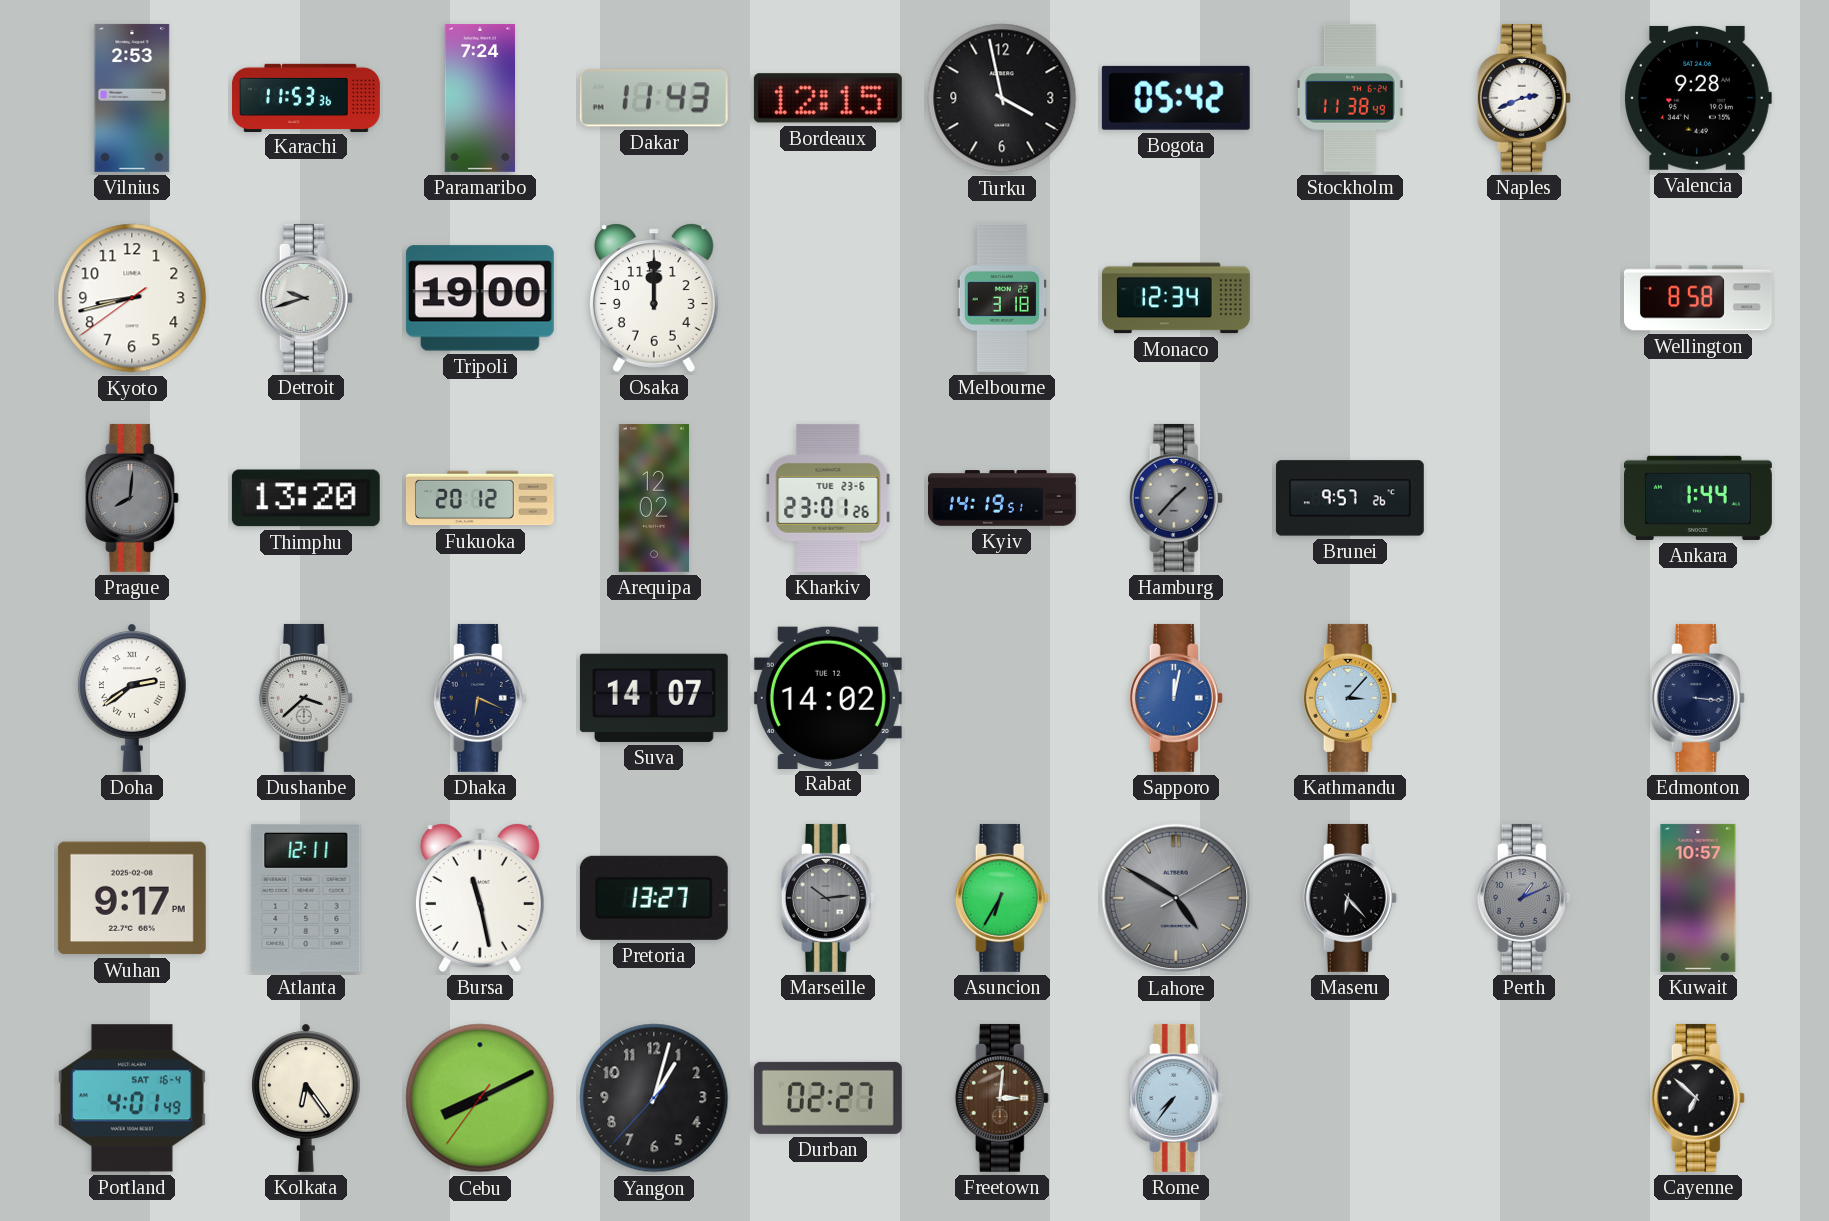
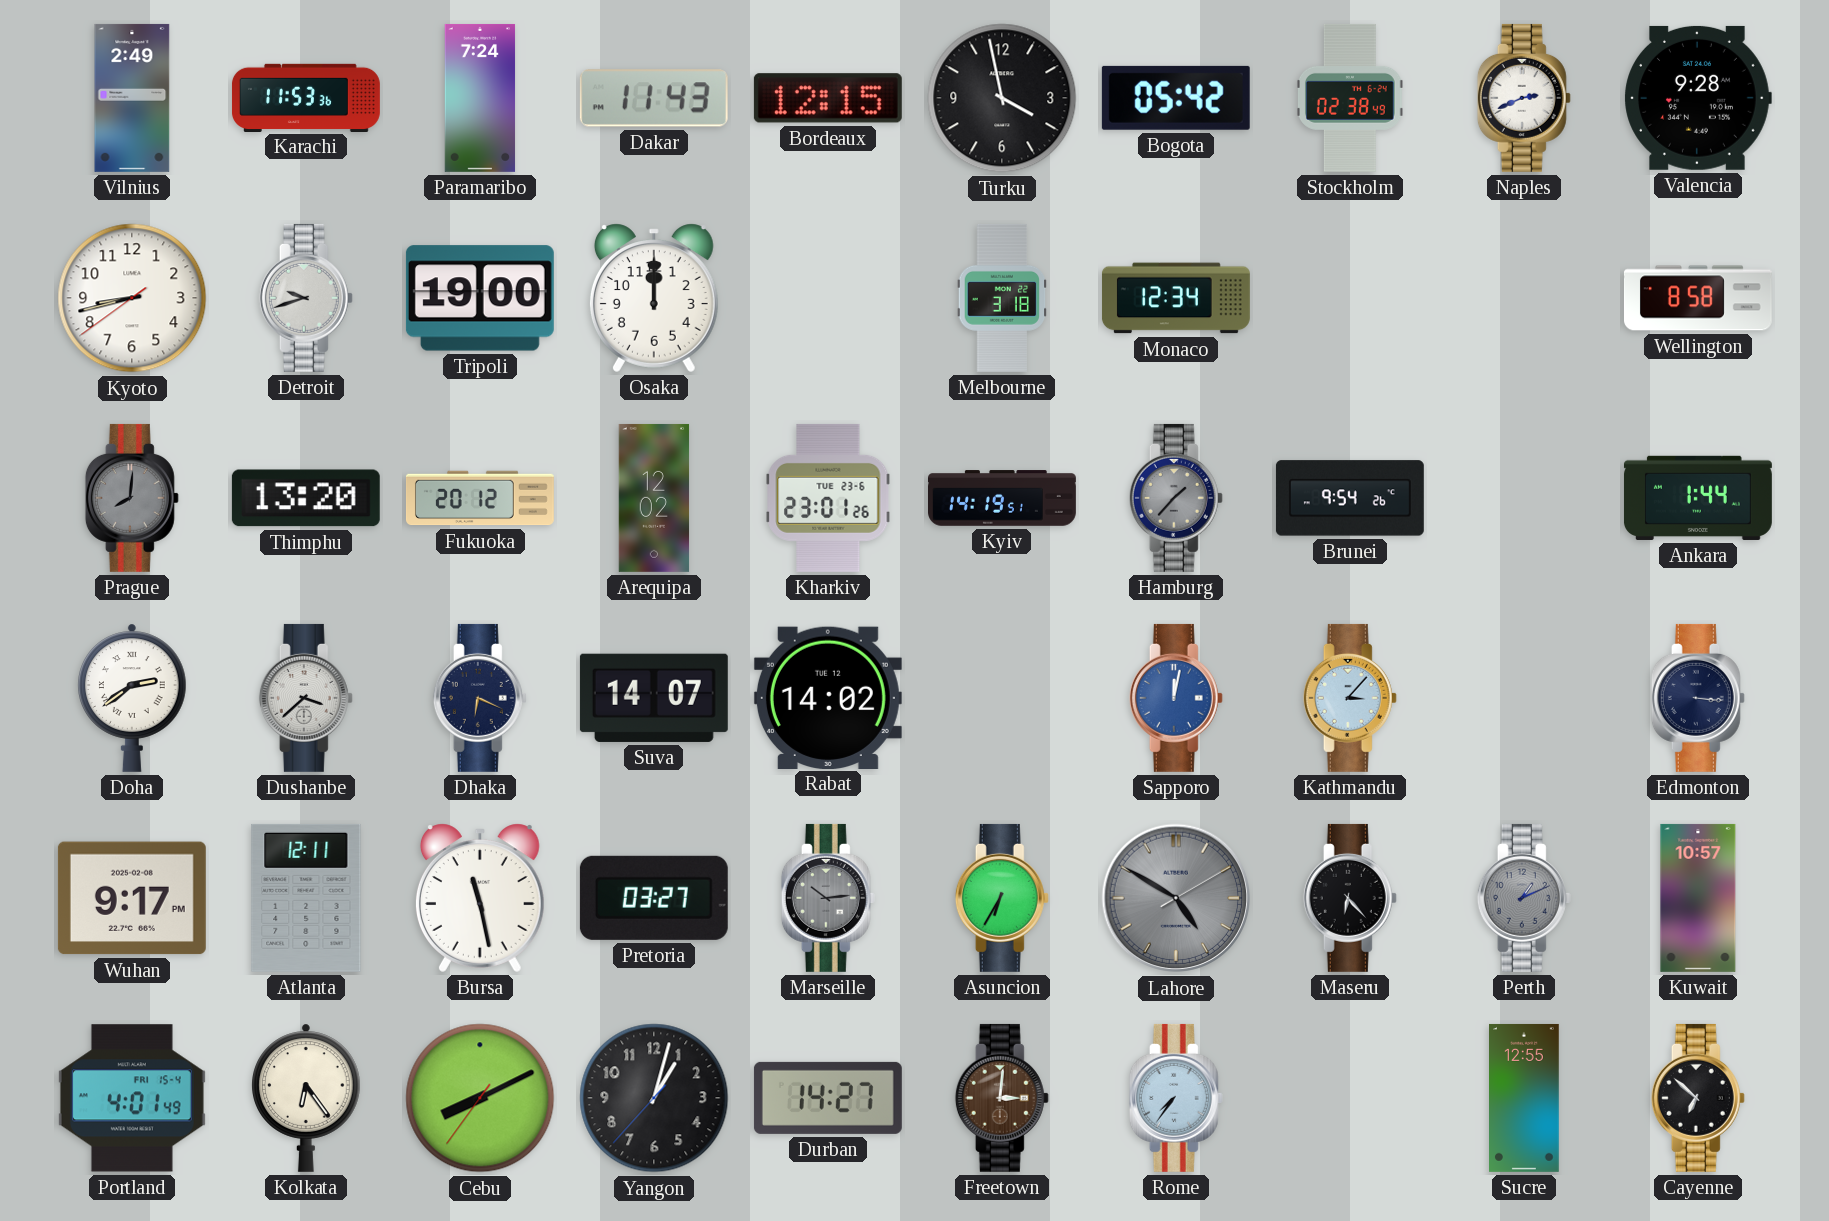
Vilnius: 2:53 -> 2:49 (132, 98)
Stockholm: 11:38 -> 02:38 (1350, 98)
Brunei: 9:57 -> 9:54 (1350, 498)
Pretoria: 13:27 -> 03:27 (654, 898)
Portland date: SAT 16-4 -> FRI 15-4 (132, 1098)
Durban: 02:27 -> 14:27 (828, 1098)
Sucre: none -> 12:55 (1525, 1098)
